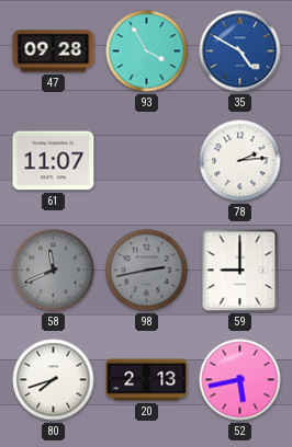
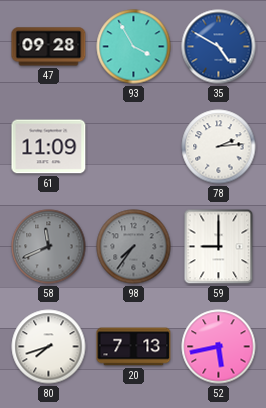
61: 11:07 -> 11:09 (49, 147)
98: 2:43 -> 7:36 (134, 247)
20: 2:13 -> 7:13 (134, 347)
